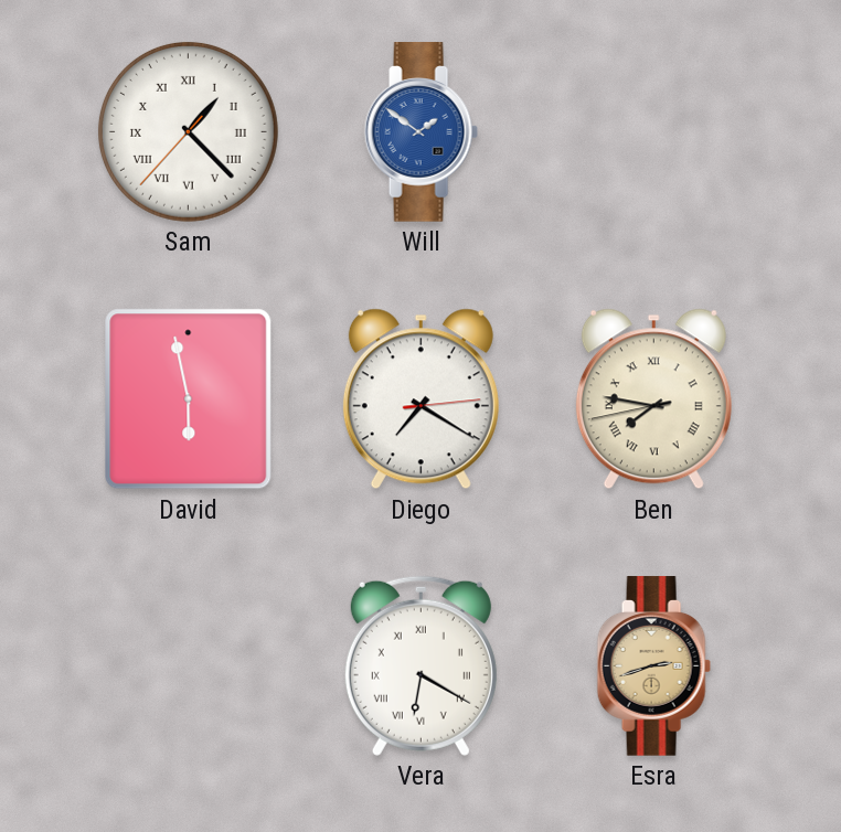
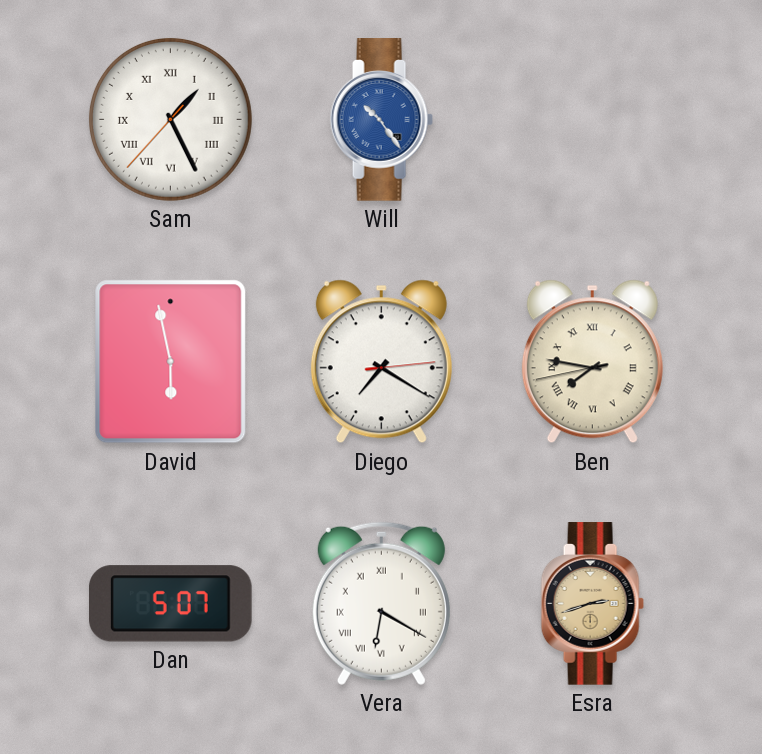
Sam: 1:22 -> 1:25 (170, 119)
Will: 1:51 -> 10:24 (381, 120)
Dan: none -> 5:07 (171, 604)
